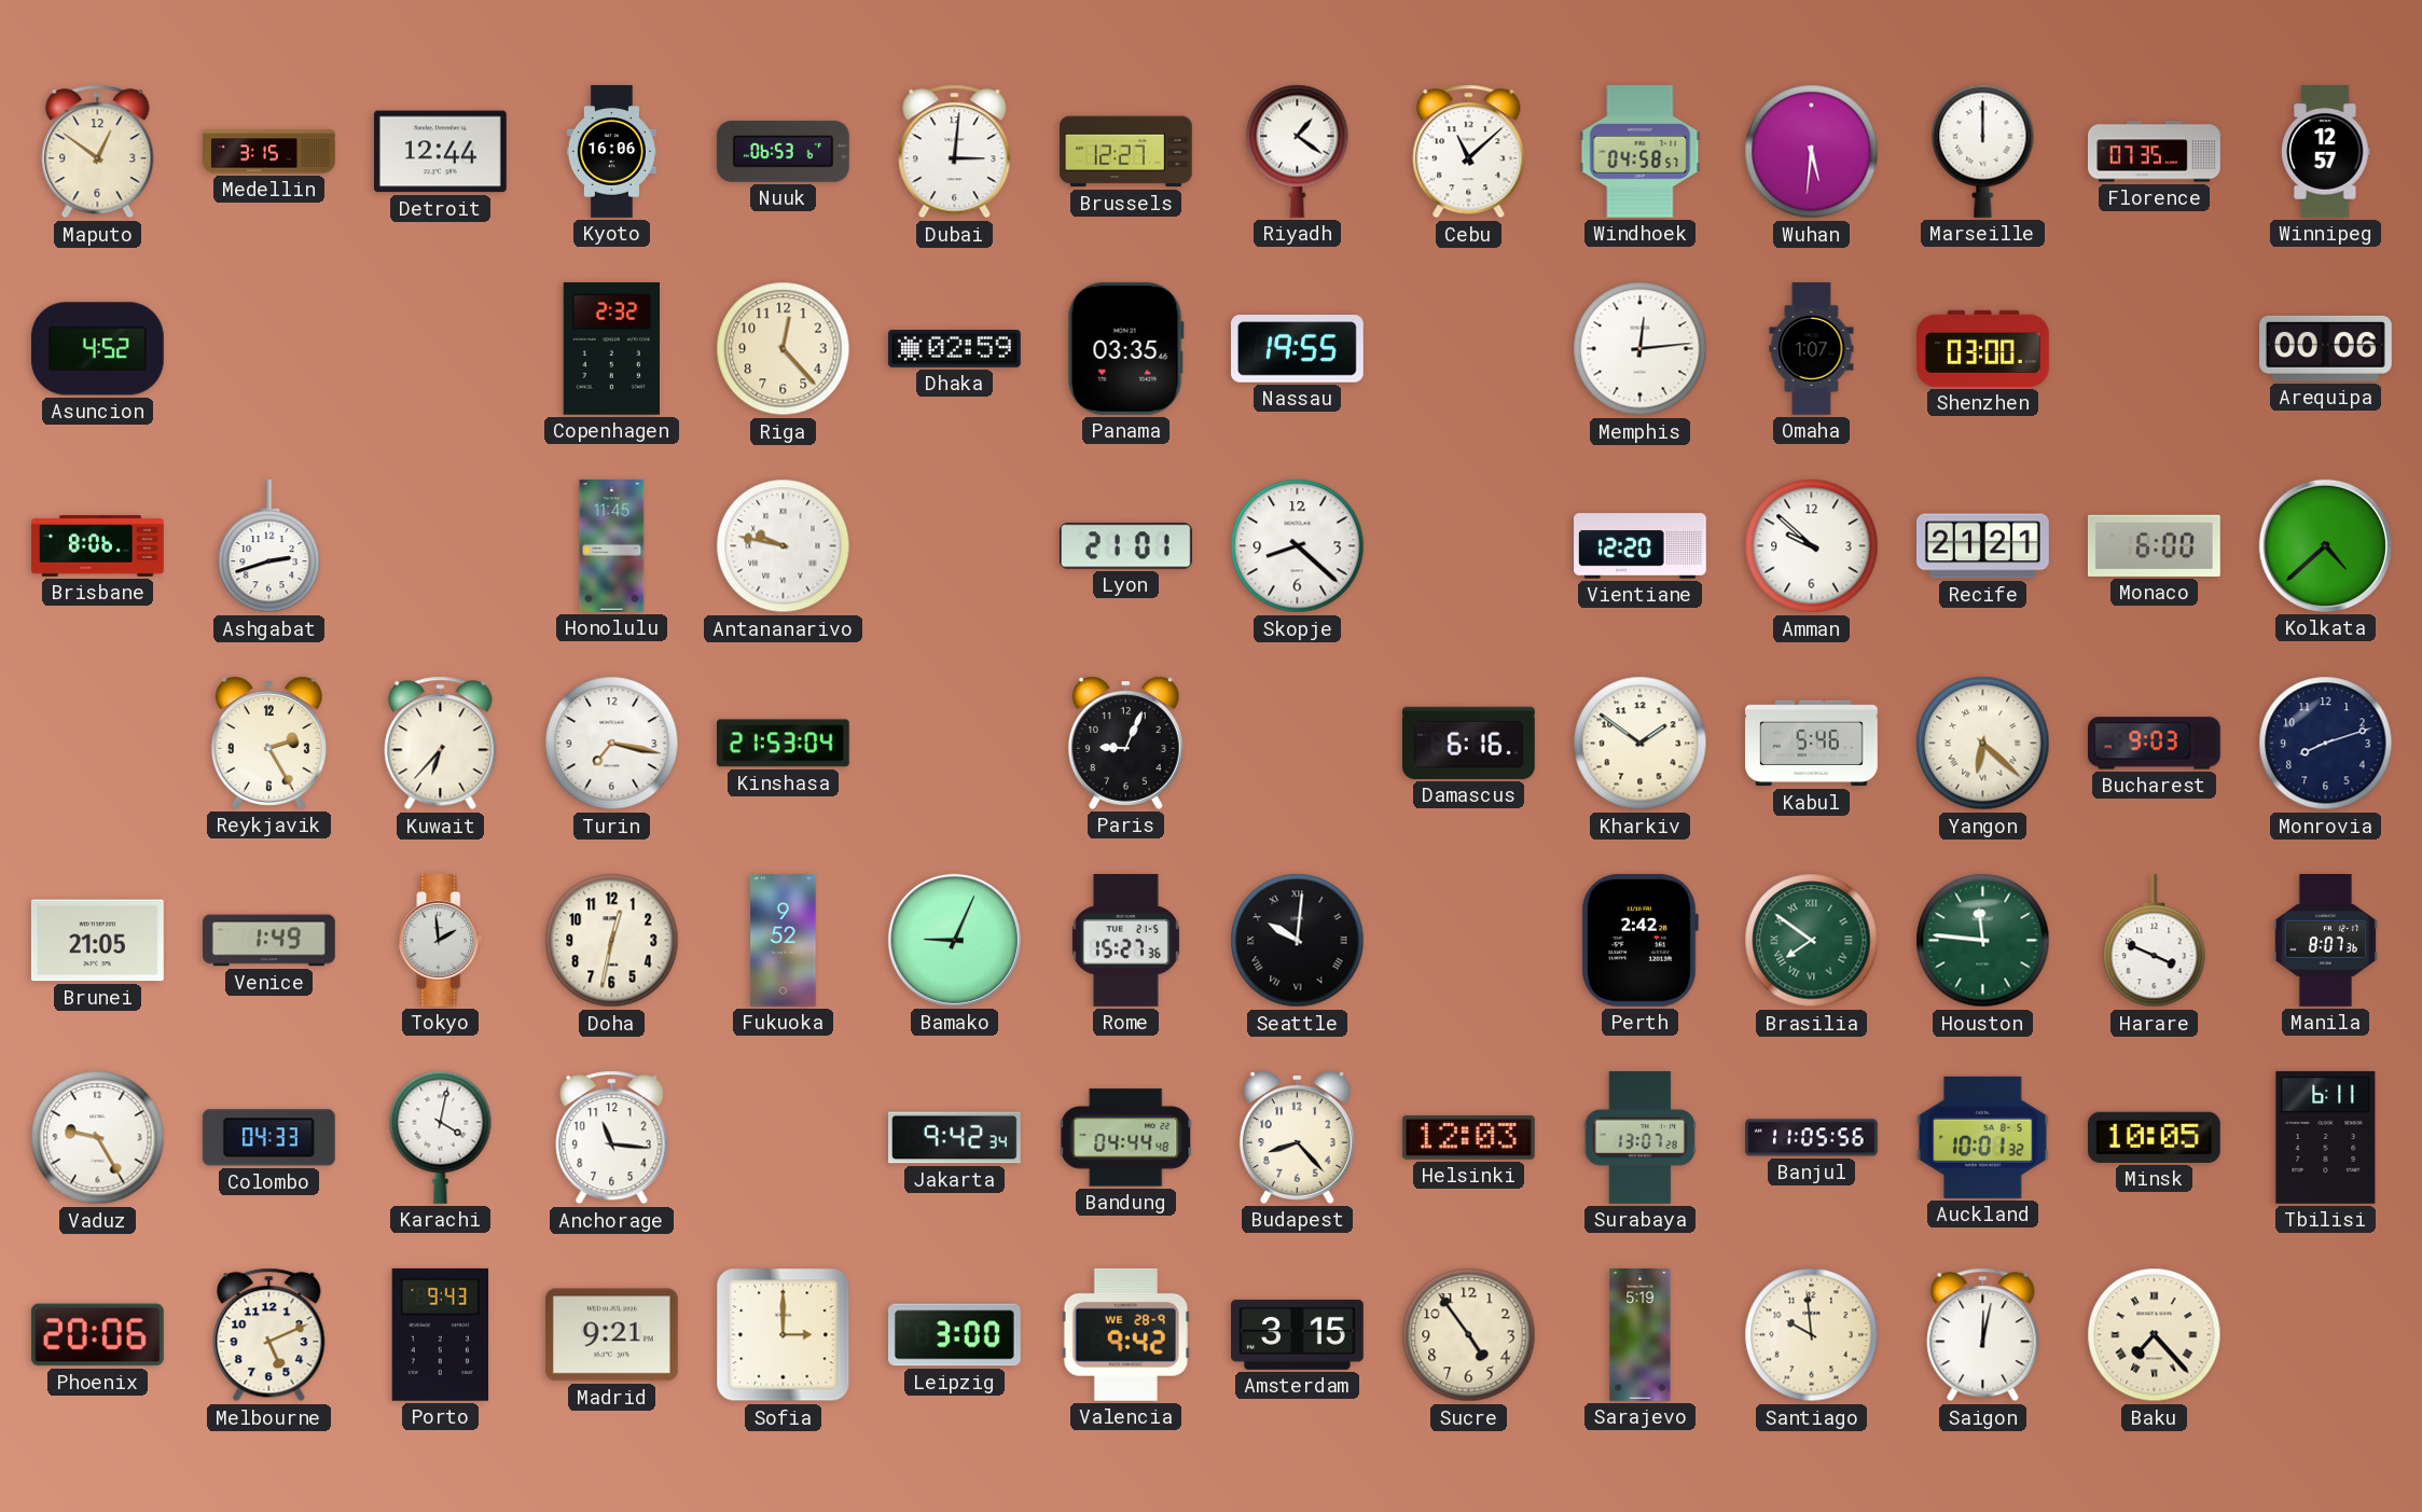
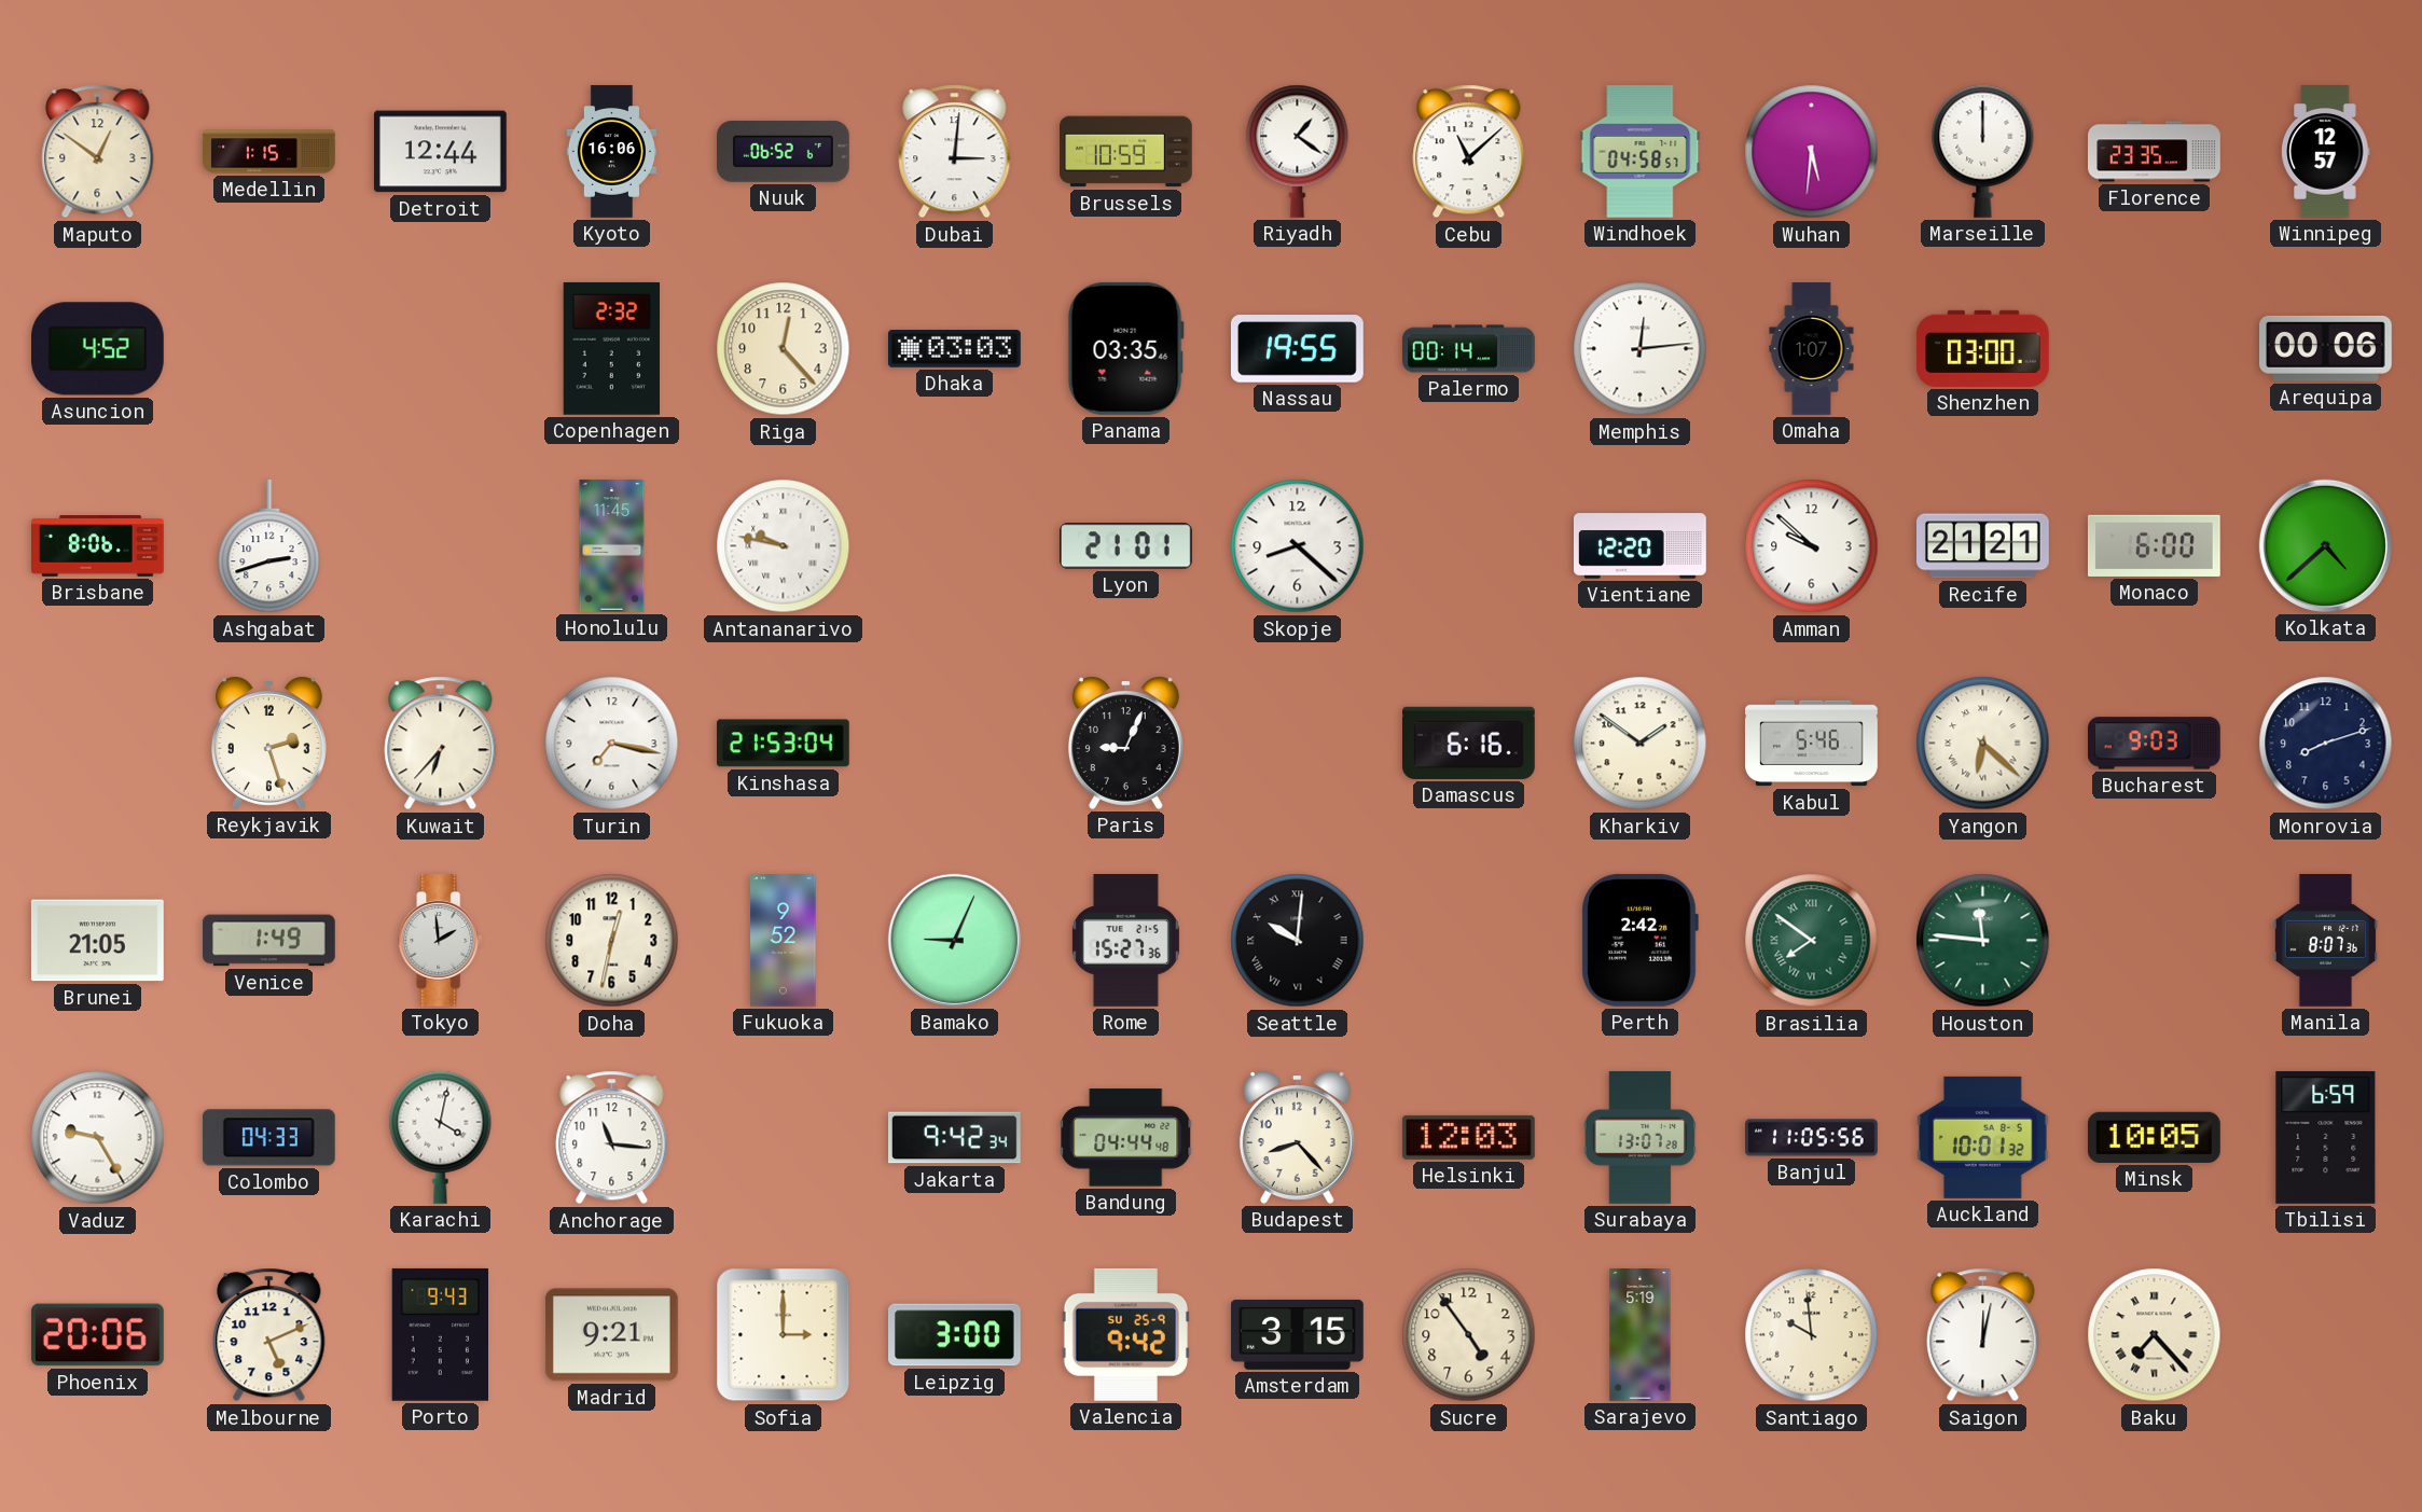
Medellin: 3:15 -> 1:15 (269, 152)
Nuuk: 06:53 -> 06:52 (783, 151)
Brussels: 12:27 -> 10:59 (1126, 152)
Florence: 07:35 -> 23:35 (2155, 152)
Dhaka: 02:59 -> 03:03 (954, 349)
Palermo: none -> 00:14 (1469, 349)
Reykjavik: 2:25 -> 2:27 (268, 743)
Harare: 3:49 -> none (2155, 941)
Tbilisi: 6:11 -> 6:59 (2326, 1137)
Valencia date: WE 28-9 -> SU 25-9 (1125, 1334)
